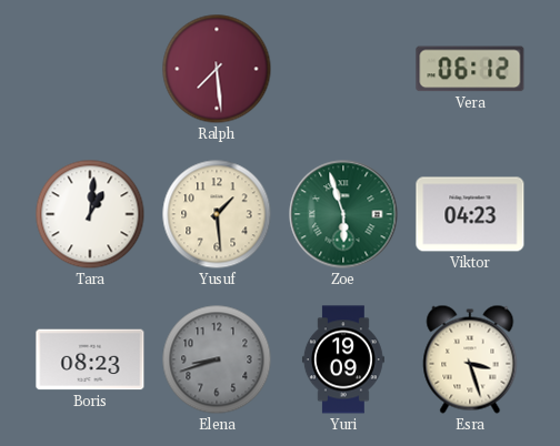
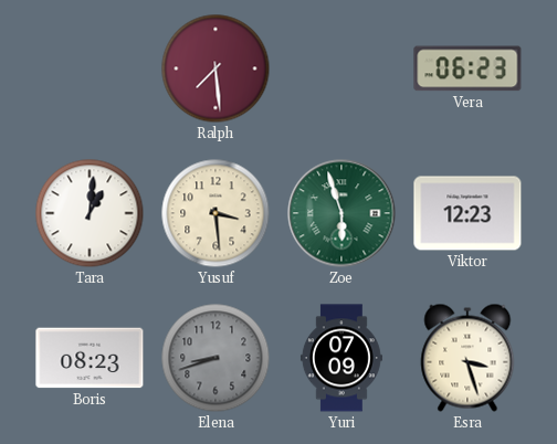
Vera: 06:12 -> 06:23 (467, 68)
Yusuf: 1:29 -> 3:29 (216, 213)
Viktor: 04:23 -> 12:23 (467, 213)
Yuri: 19:09 -> 07:09 (341, 358)
